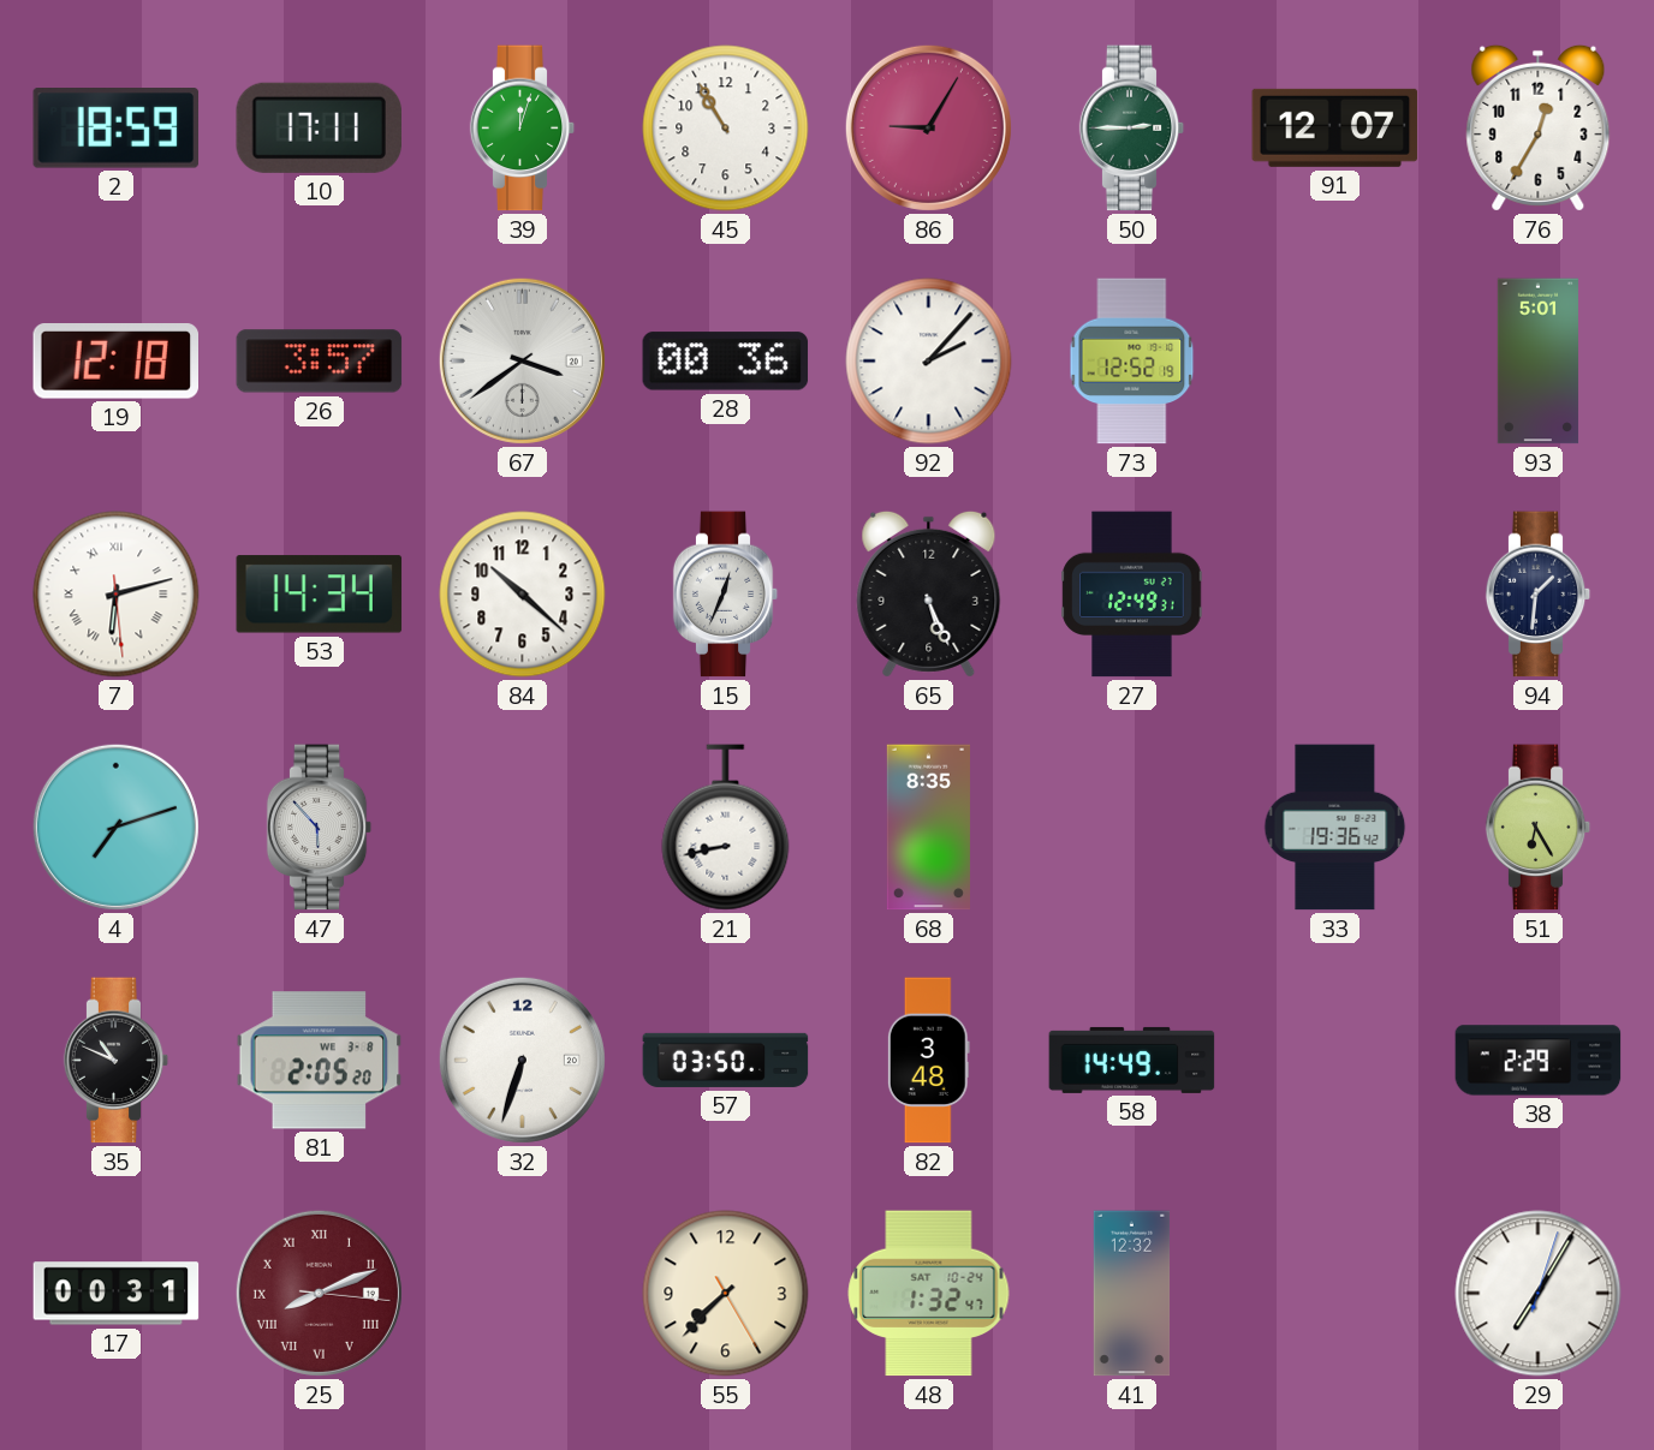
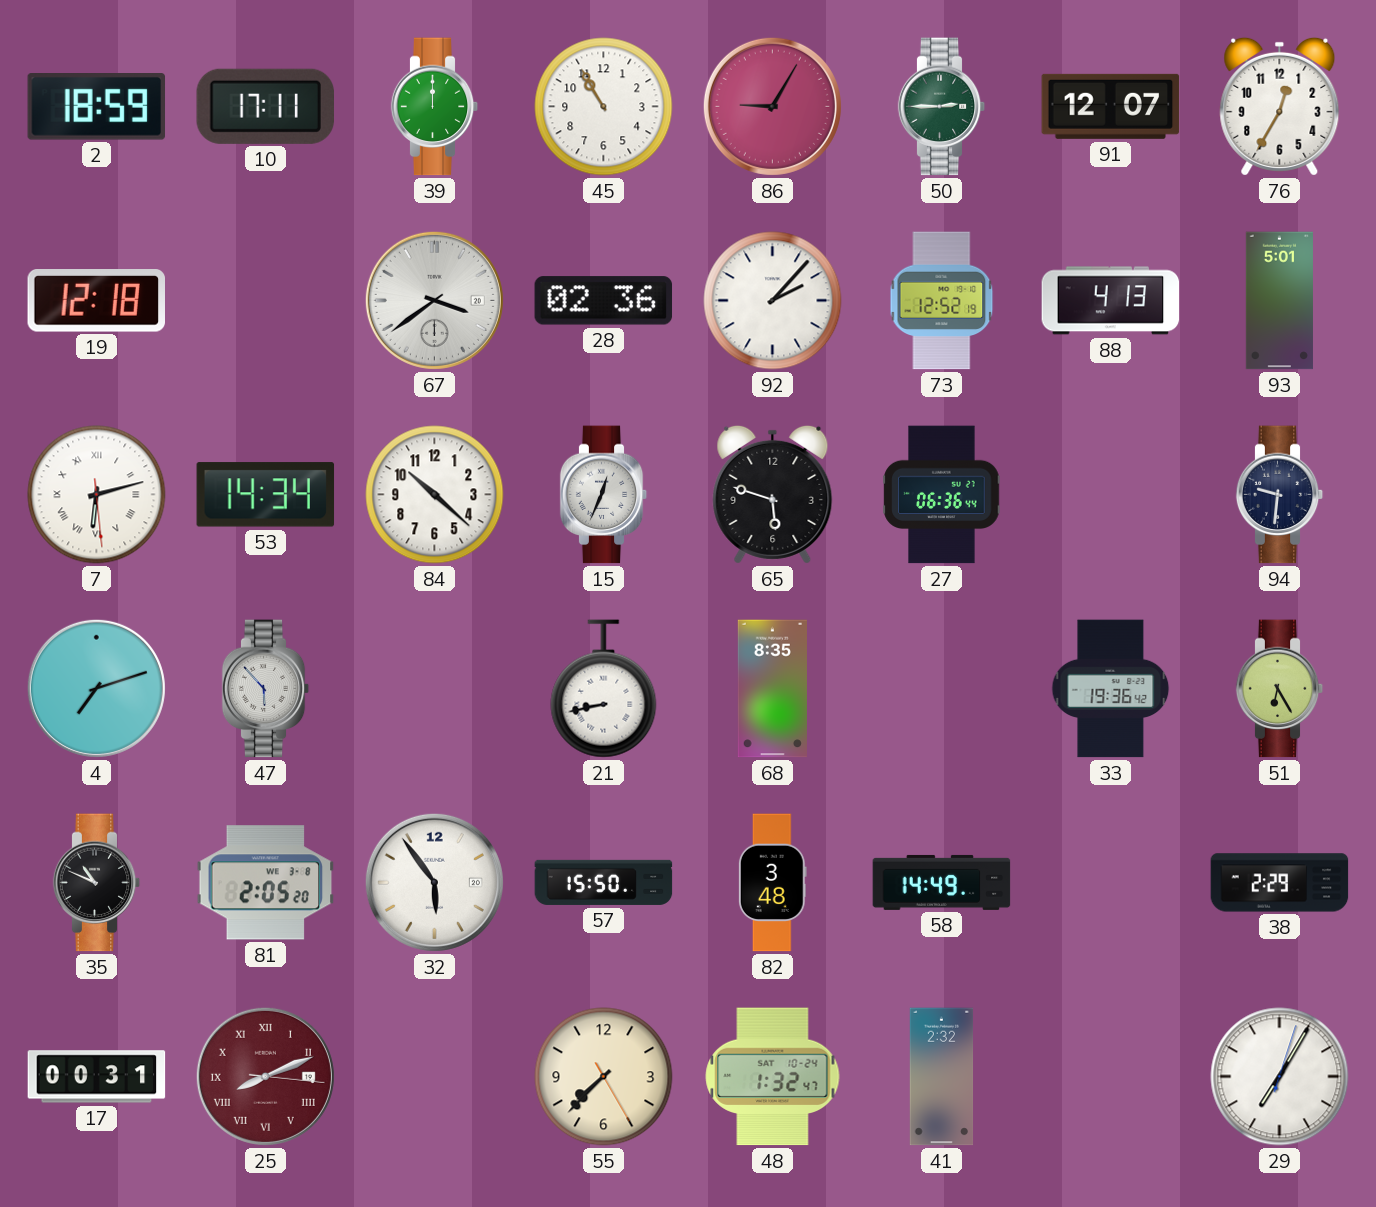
39: 12:03 -> 12:00 (435, 107)
26: 3:57 -> none (320, 362)
28: 00:36 -> 02:36 (604, 301)
88: none -> 4:13 (1111, 301)
65: 5:26 -> 5:48 (773, 494)
27: 12:49 -> 06:36 (942, 495)
94: 1:31 -> 9:31 (1280, 495)
32: 6:33 -> 5:54 (434, 882)
57: 03:50 -> 15:50 (604, 882)
41: 12:32 -> 2:32 (942, 1077)
